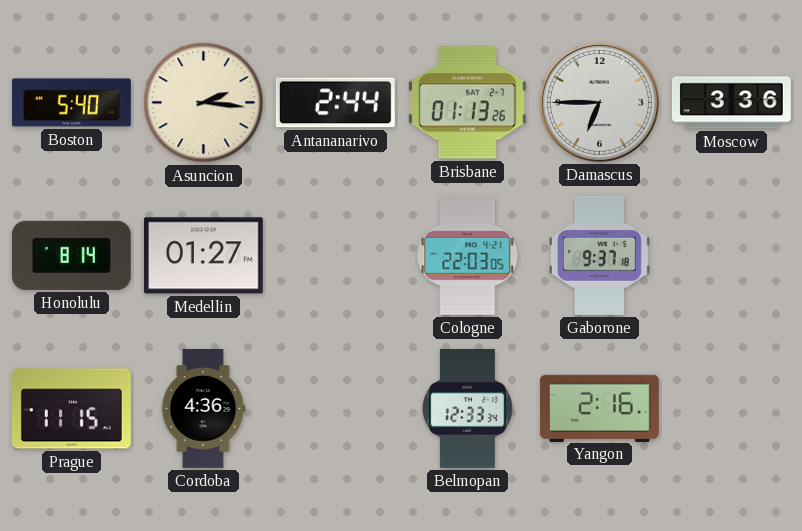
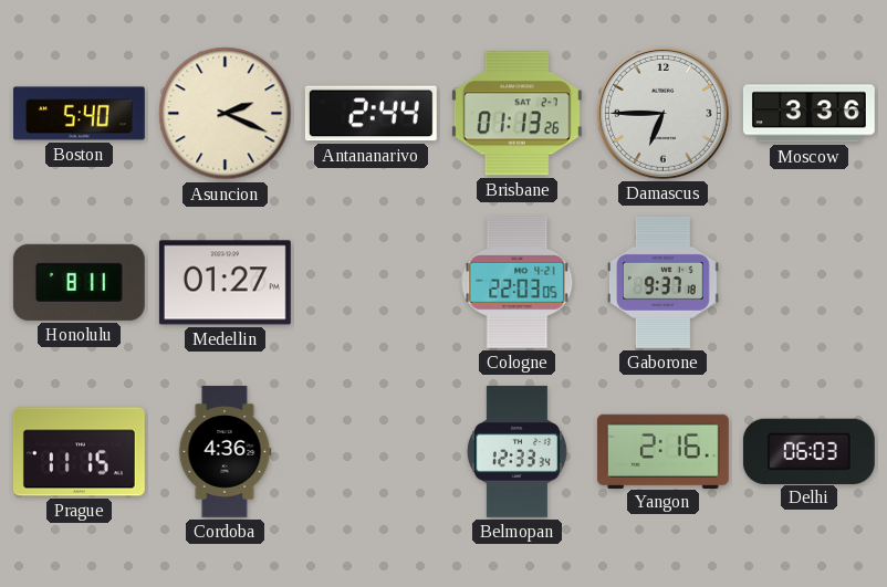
Asuncion: 2:16 -> 2:19 (226, 114)
Honolulu: 8:14 -> 8:11 (79, 282)
Delhi: none -> 06:03 (808, 451)
